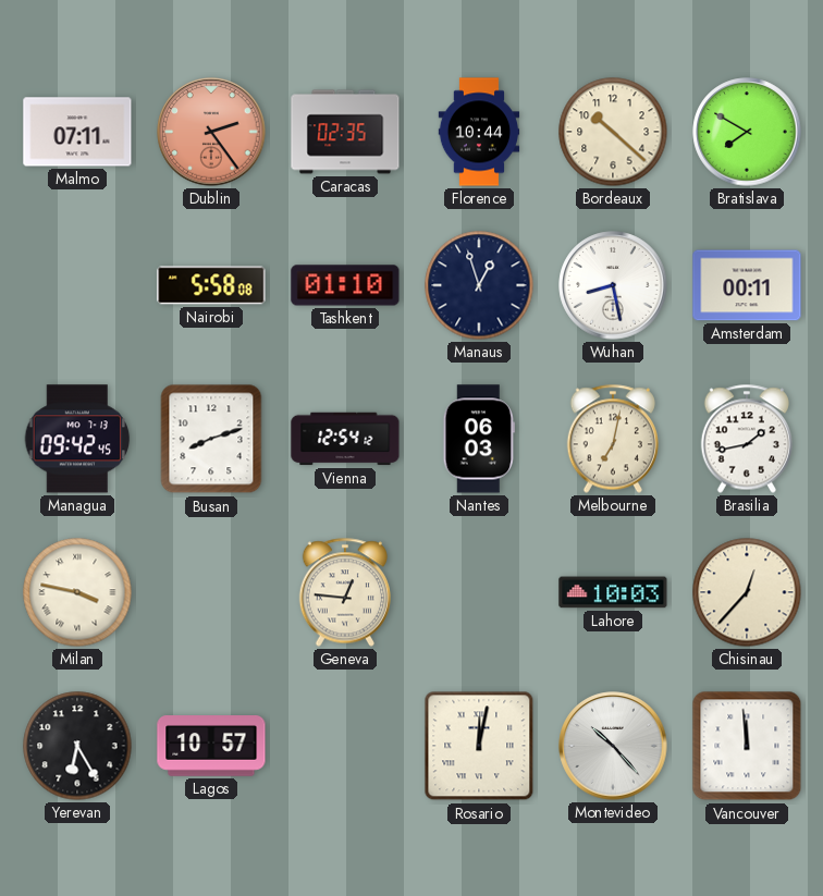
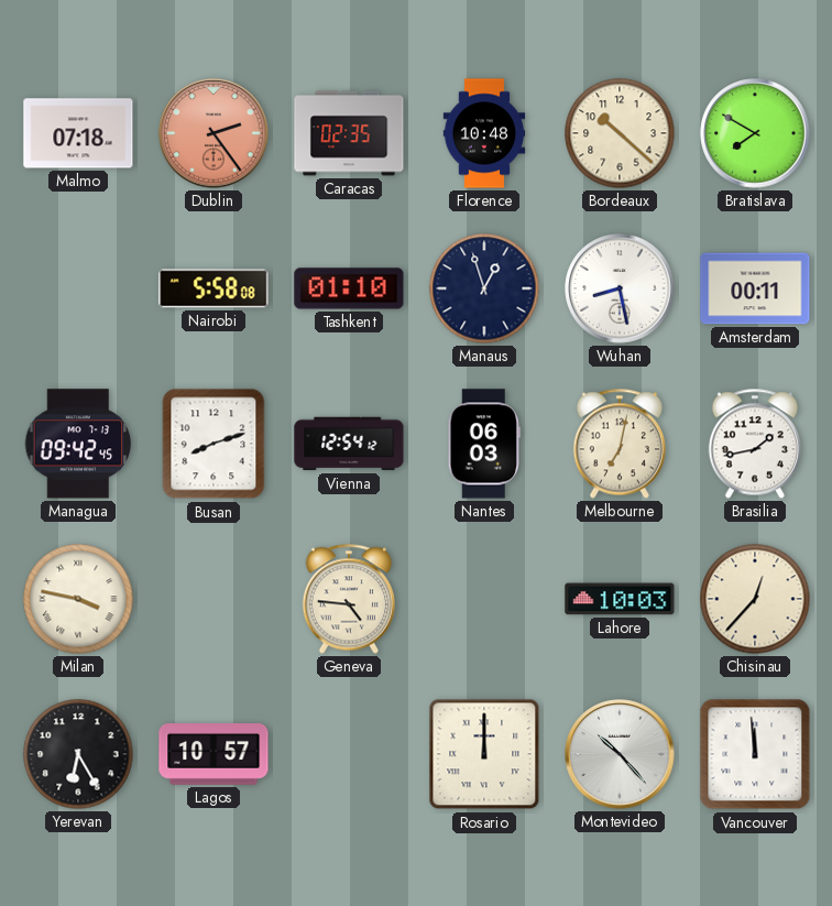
Malmo: 07:11 -> 07:18 (78, 133)
Florence: 10:44 -> 10:48 (484, 133)
Geneva: 12:46 -> 4:46 (348, 599)
Rosario: 12:02 -> 12:00 (484, 754)
